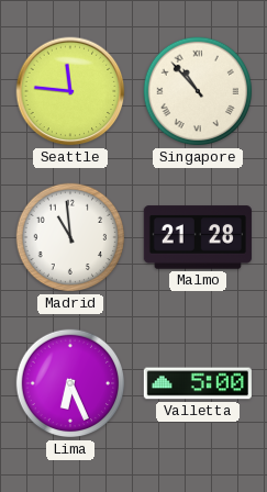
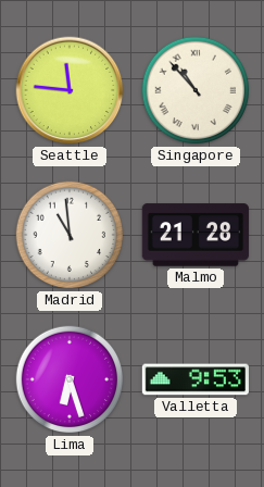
Lima: 6:26 -> 6:27 (70, 379)
Valletta: 5:00 -> 9:53 (196, 379)
